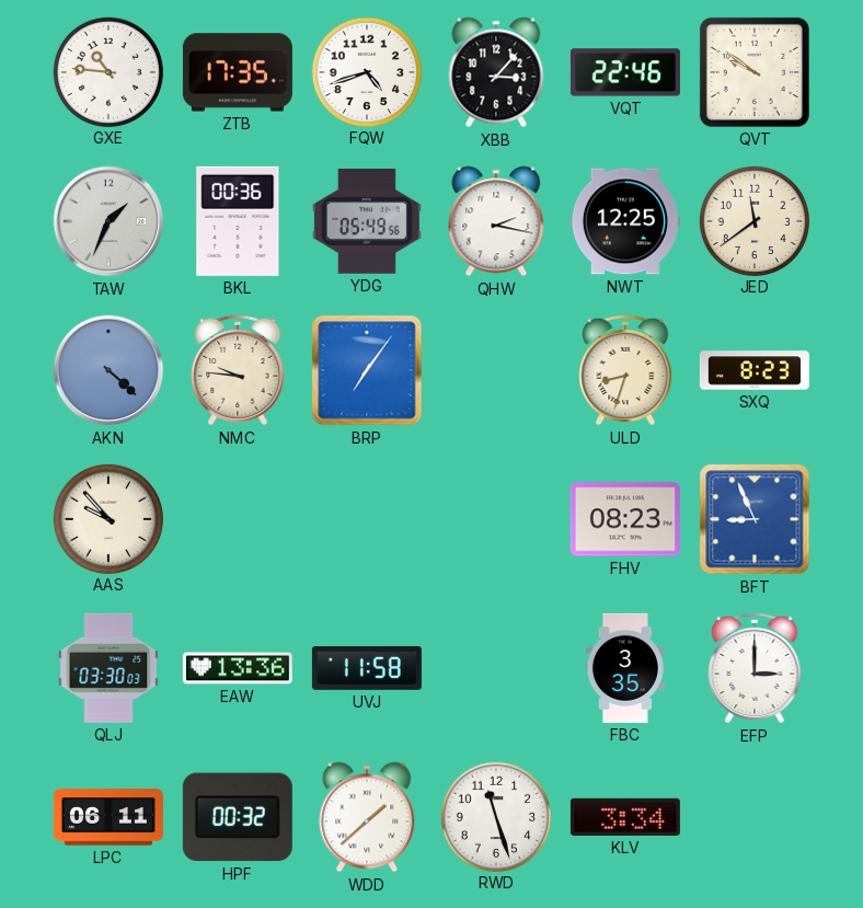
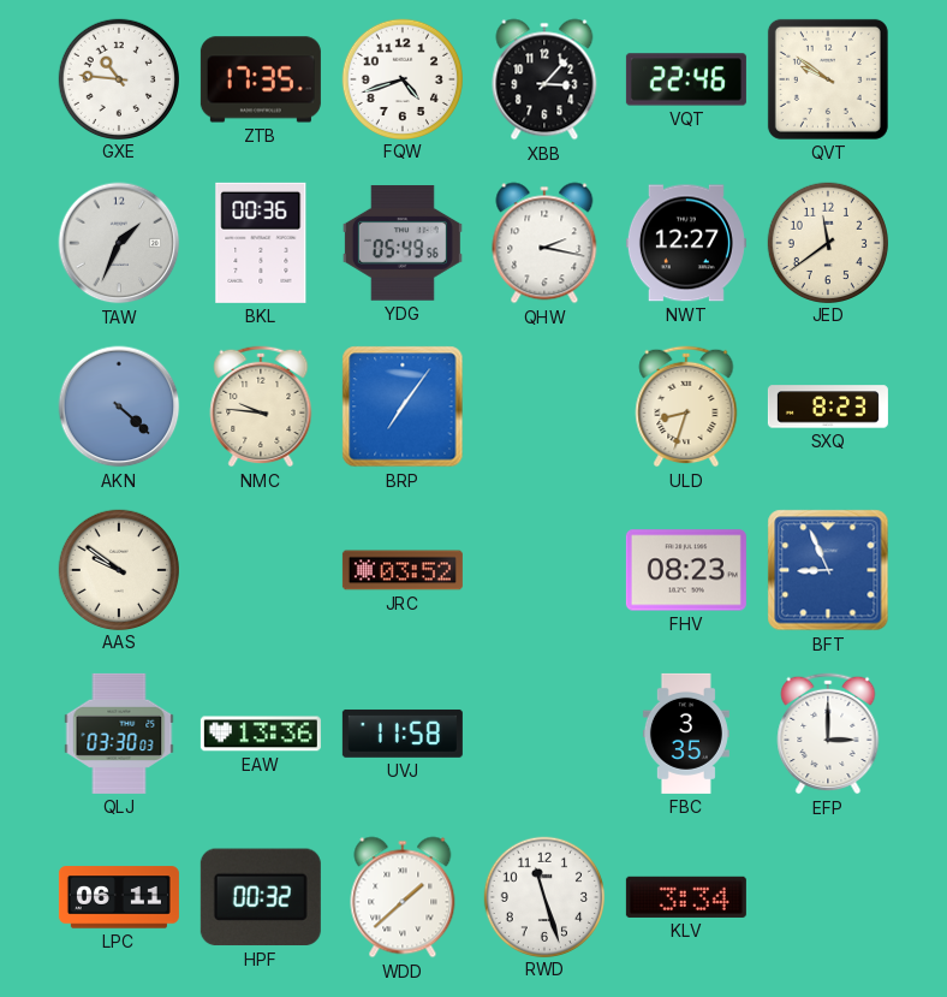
NWT: 12:25 -> 12:27 (686, 243)
AAS: 9:53 -> 9:51 (118, 569)
JRC: none -> 03:52 (403, 570)
